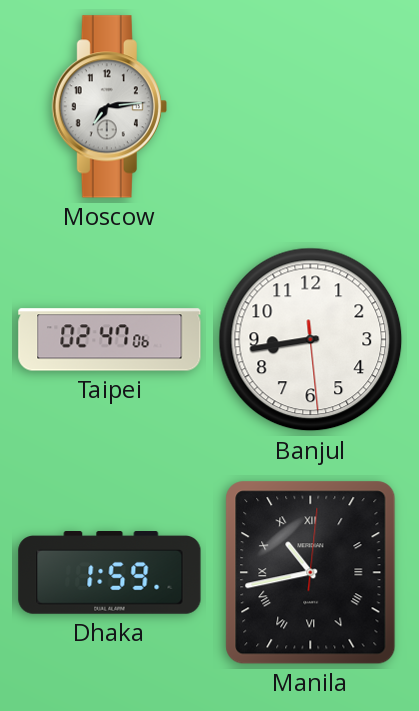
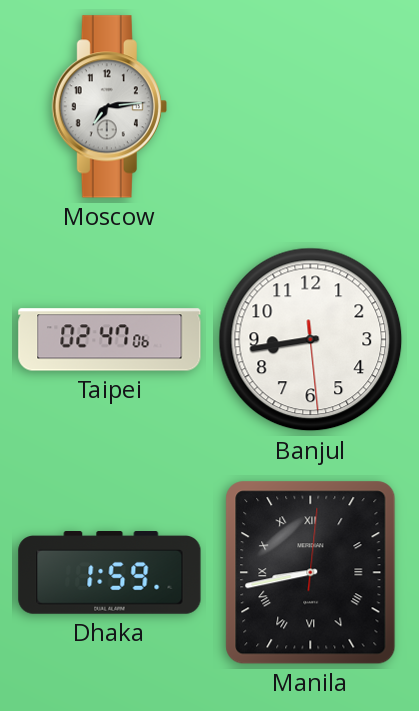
Manila: 10:43 -> 8:43 (311, 573)
